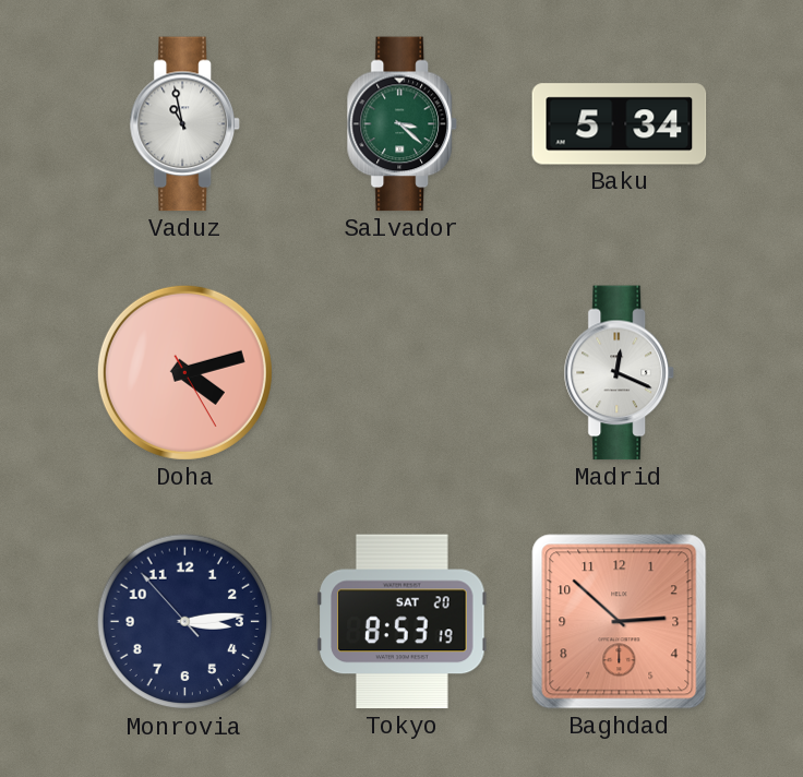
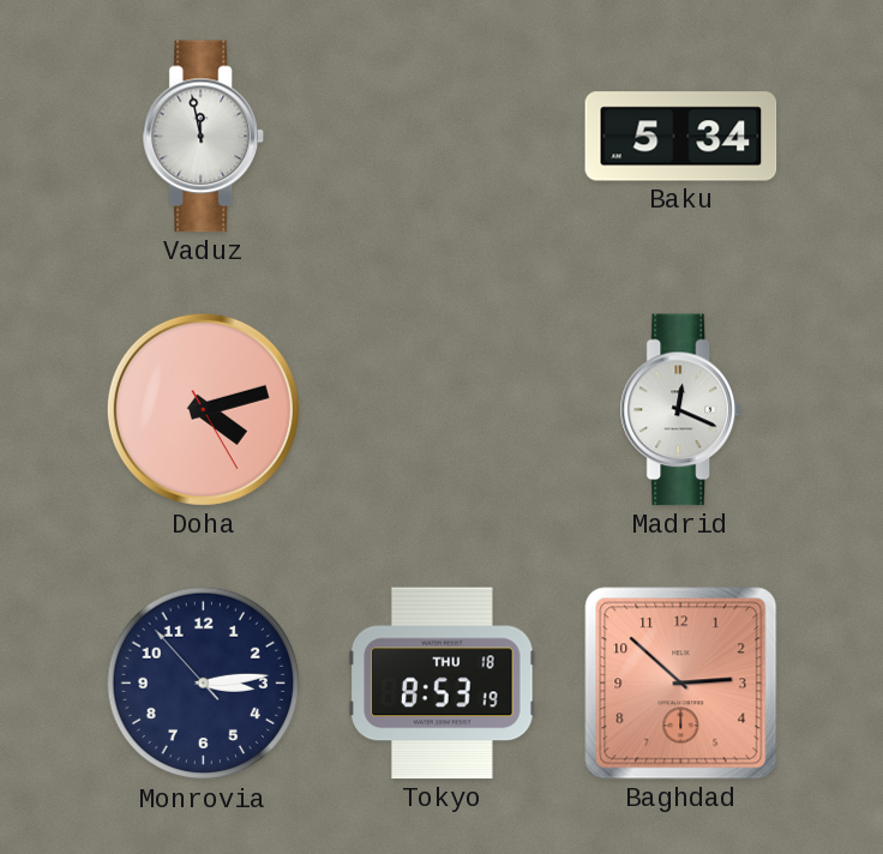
Vaduz: 10:58 -> 11:58 (203, 137)
Salvador: 3:22 -> none (401, 124)
Tokyo date: SAT 20 -> THU 18 (443, 684)
